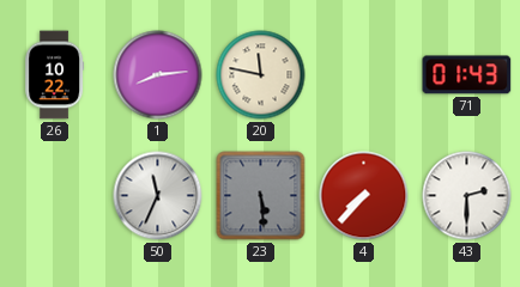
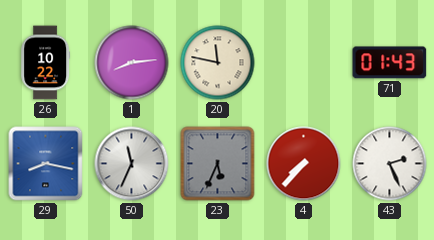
29: none -> 8:17 (46, 164)
23: 5:29 -> 5:34 (218, 164)
43: 2:30 -> 2:26 (390, 164)
